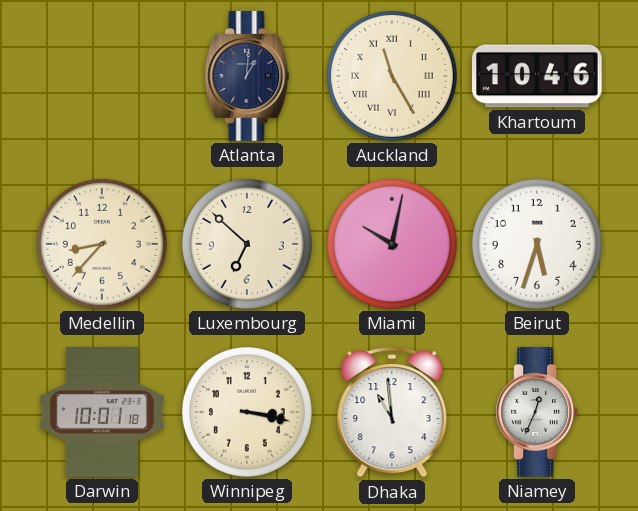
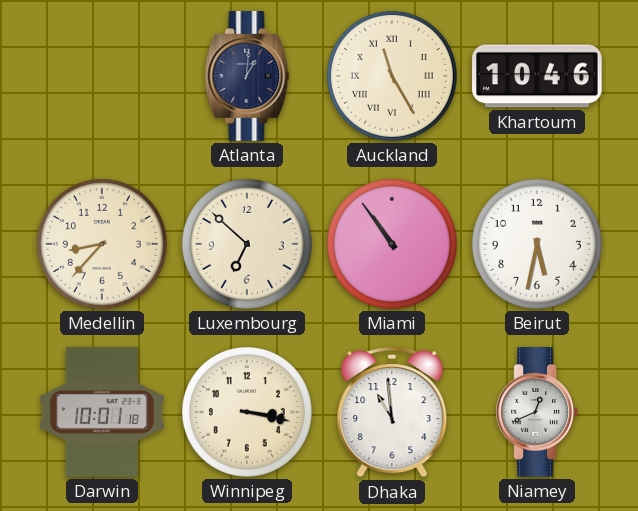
Miami: 10:02 -> 10:54 (392, 244)
Beirut: 5:33 -> 5:32 (537, 244)
Niamey: 12:34 -> 12:41 (536, 412)
